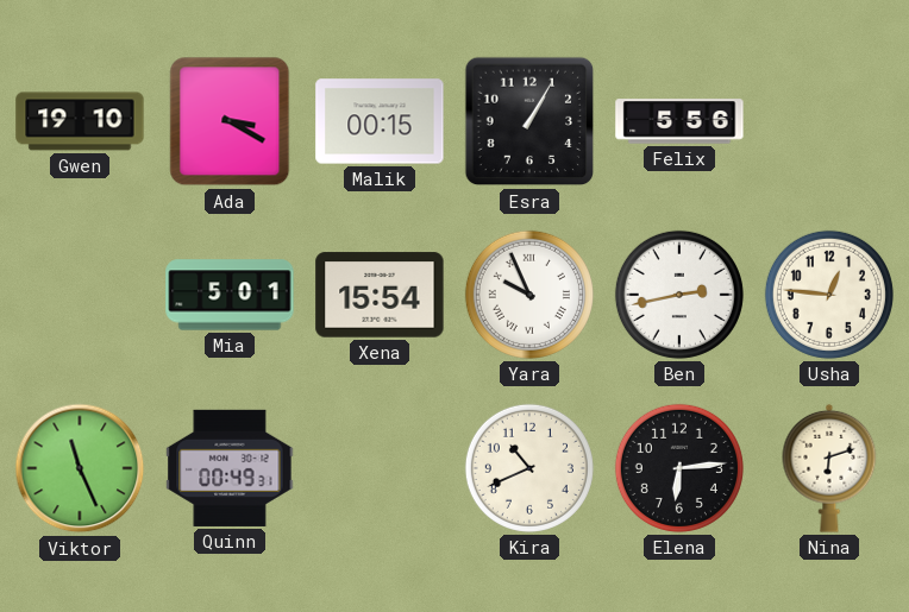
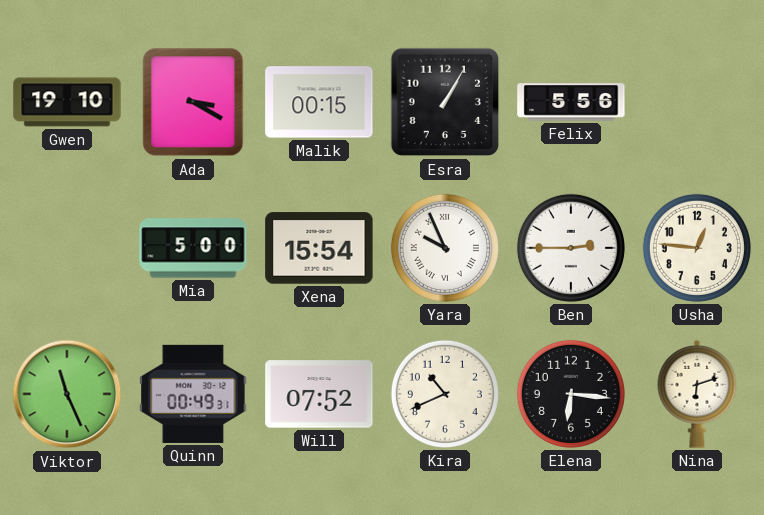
Mia: 5:01 -> 5:00 (193, 248)
Ben: 2:43 -> 2:45 (571, 248)
Will: none -> 07:52 (319, 394)
Elena: 6:14 -> 6:16 (571, 394)
